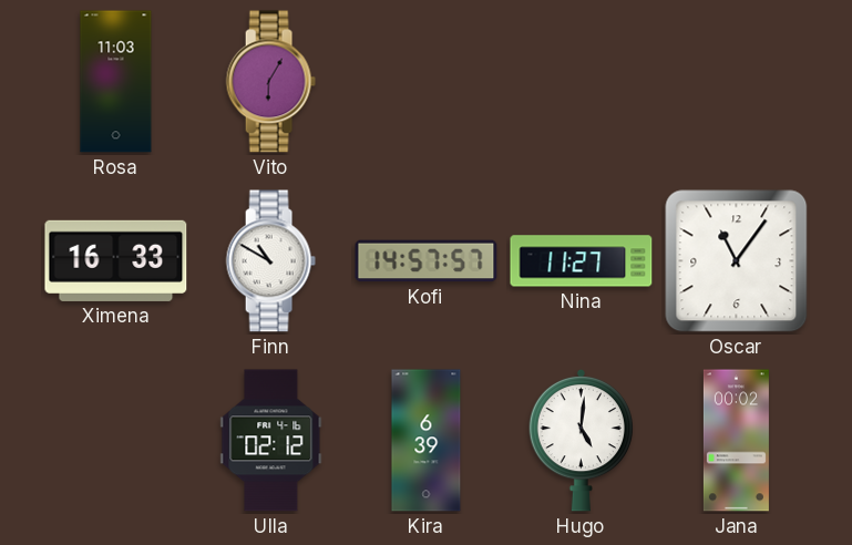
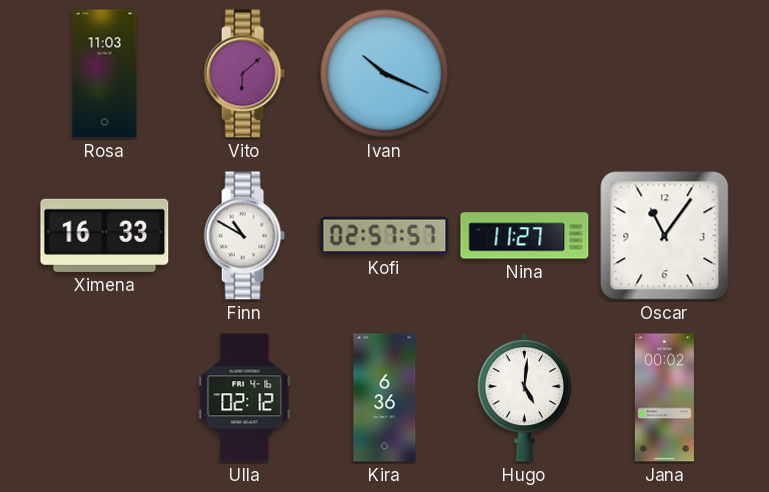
Vito: 6:05 -> 6:08 (244, 74)
Ivan: none -> 10:19 (385, 74)
Kofi: 14:57 -> 02:57 (385, 236)
Kira: 6:39 -> 6:36 (385, 398)
